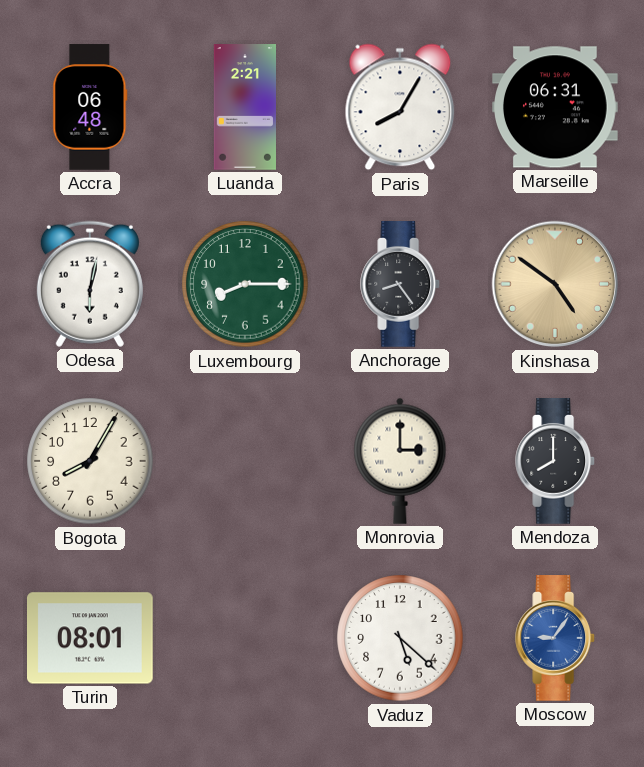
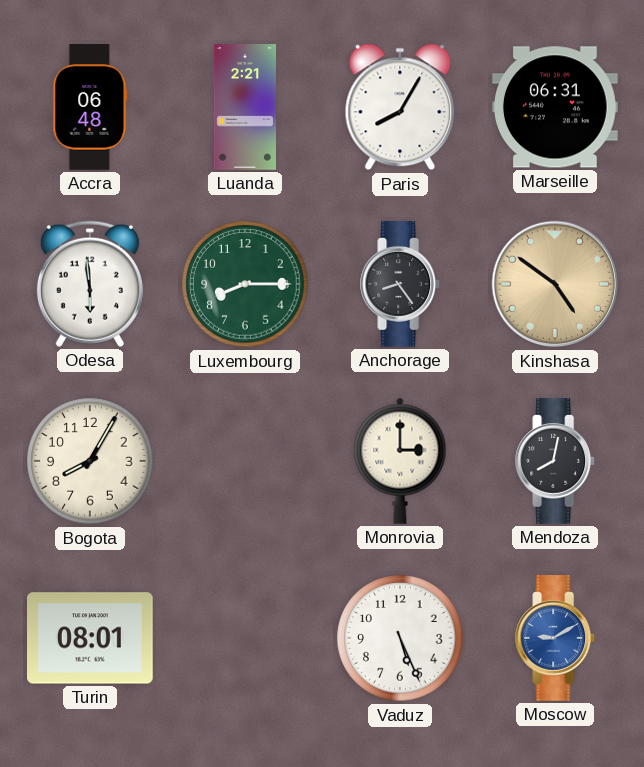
Odesa: 6:02 -> 5:59 (90, 284)
Mendoza: 8:00 -> 8:02 (556, 461)
Vaduz: 5:22 -> 5:26 (400, 638)
Moscow: 9:06 -> 9:10 (556, 638)
